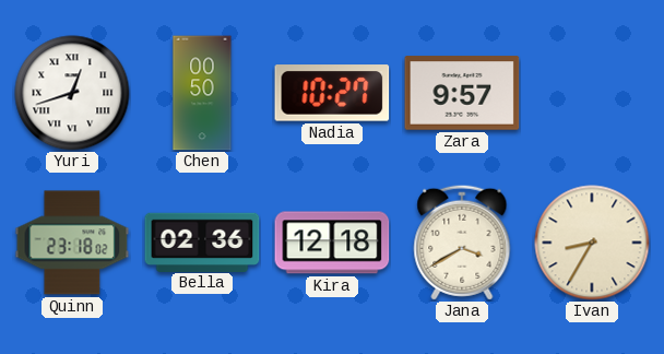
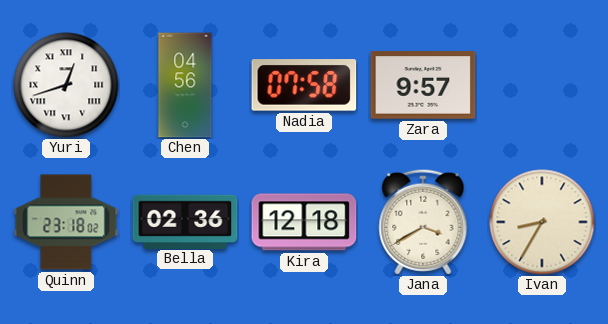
Chen: 00:50 -> 04:56 (185, 85)
Nadia: 10:27 -> 07:58 (304, 85)
